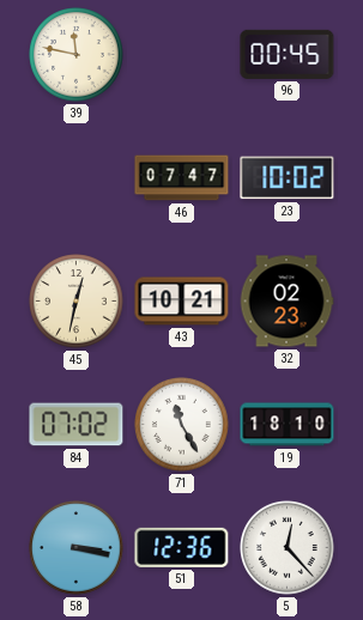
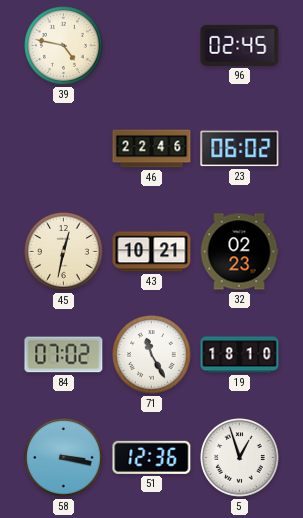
39: 11:47 -> 4:47 (64, 46)
96: 00:45 -> 02:45 (240, 45)
46: 07:47 -> 22:46 (152, 149)
23: 10:02 -> 06:02 (240, 149)
5: 12:23 -> 12:57 (240, 458)
